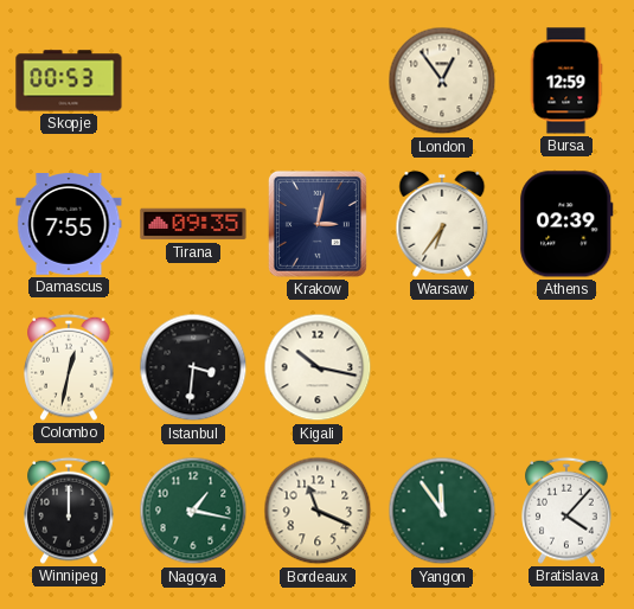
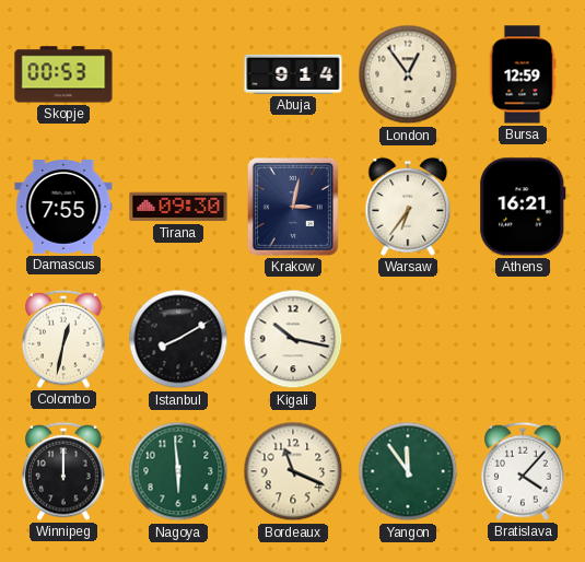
Abuja: none -> 9:14 (293, 74)
Tirana: 09:35 -> 09:30 (178, 207)
Athens: 02:39 -> 16:21 (523, 207)
Istanbul: 3:31 -> 8:10 (178, 339)
Nagoya: 1:17 -> 5:59 (178, 471)
